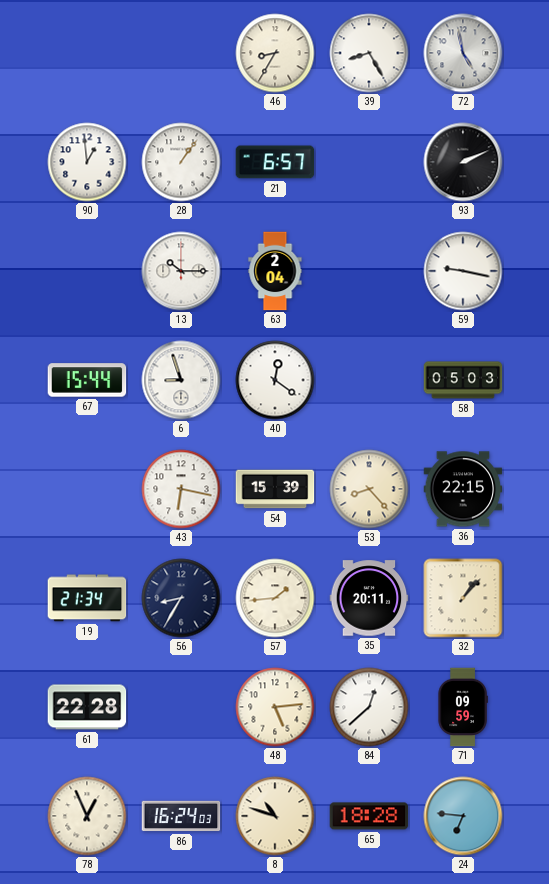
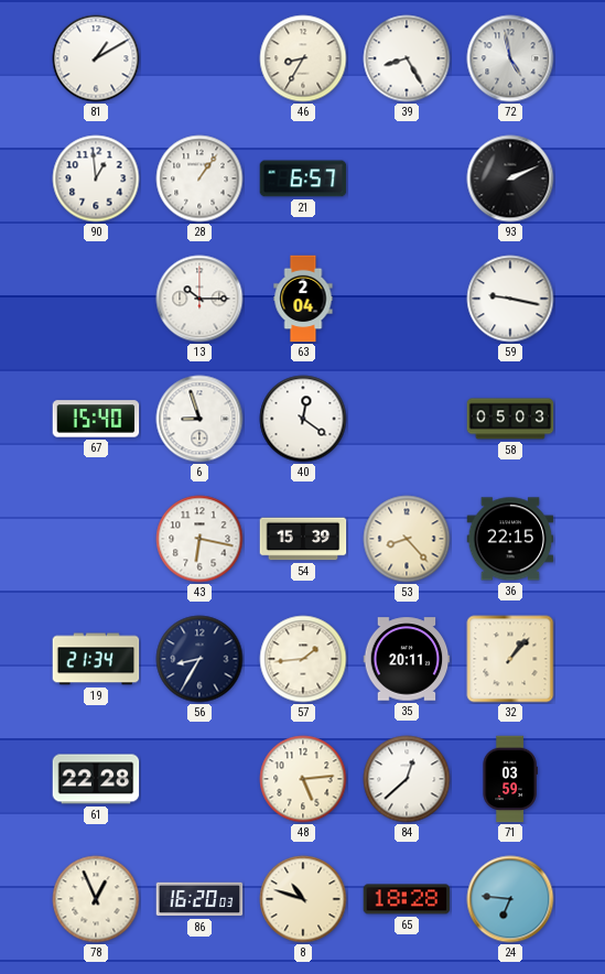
81: none -> 1:10 (96, 58)
67: 15:44 -> 15:40 (96, 419)
71: 09:59 -> 03:59 (510, 779)
86: 16:24 -> 16:20 (199, 899)
